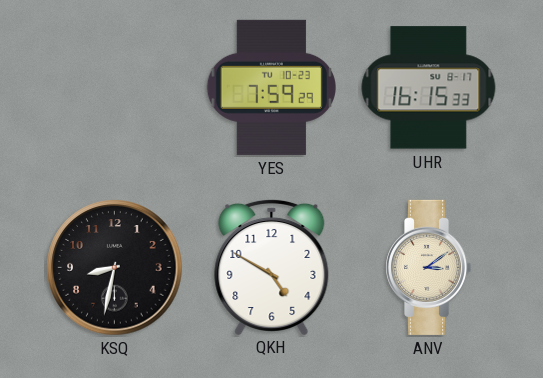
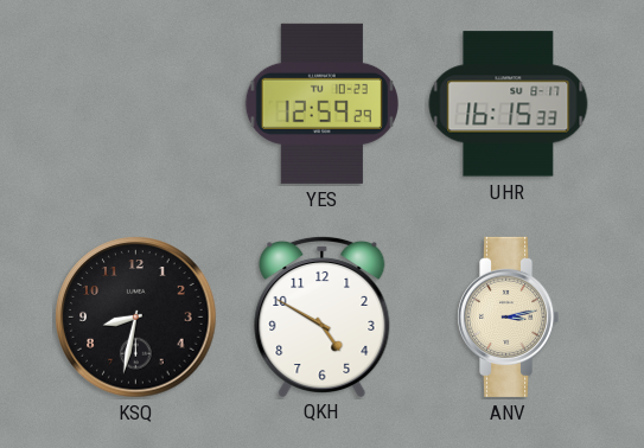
YES: 7:59 -> 12:59 (321, 103)
ANV: 3:09 -> 3:13 (509, 316)
